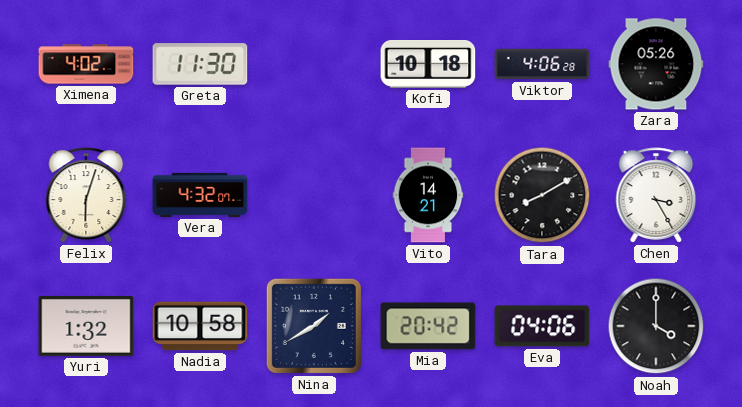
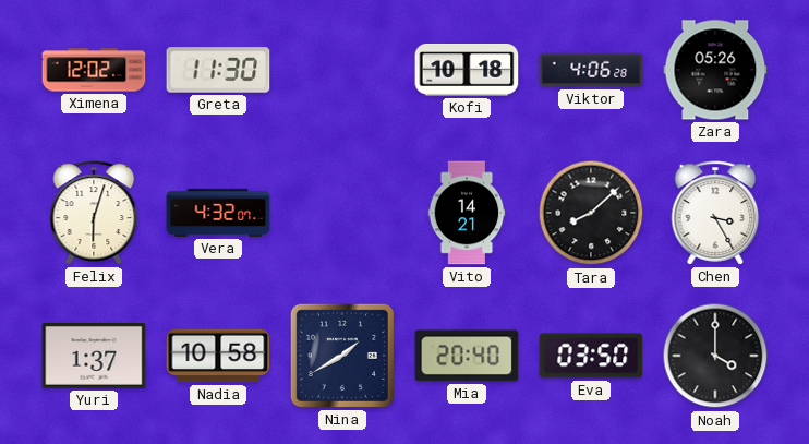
Ximena: 4:02 -> 12:02 (94, 70)
Tara: 8:10 -> 8:08 (591, 213)
Yuri: 1:32 -> 1:37 (94, 356)
Mia: 20:42 -> 20:40 (467, 356)
Eva: 04:06 -> 03:50 (591, 356)
